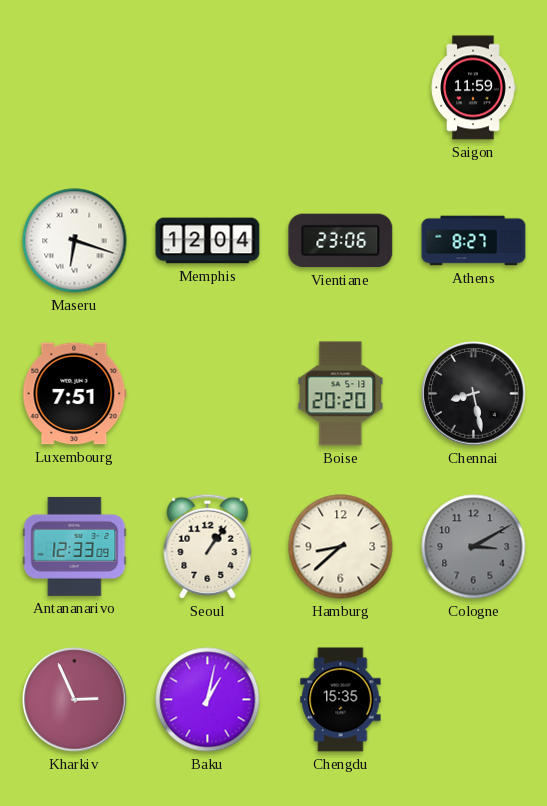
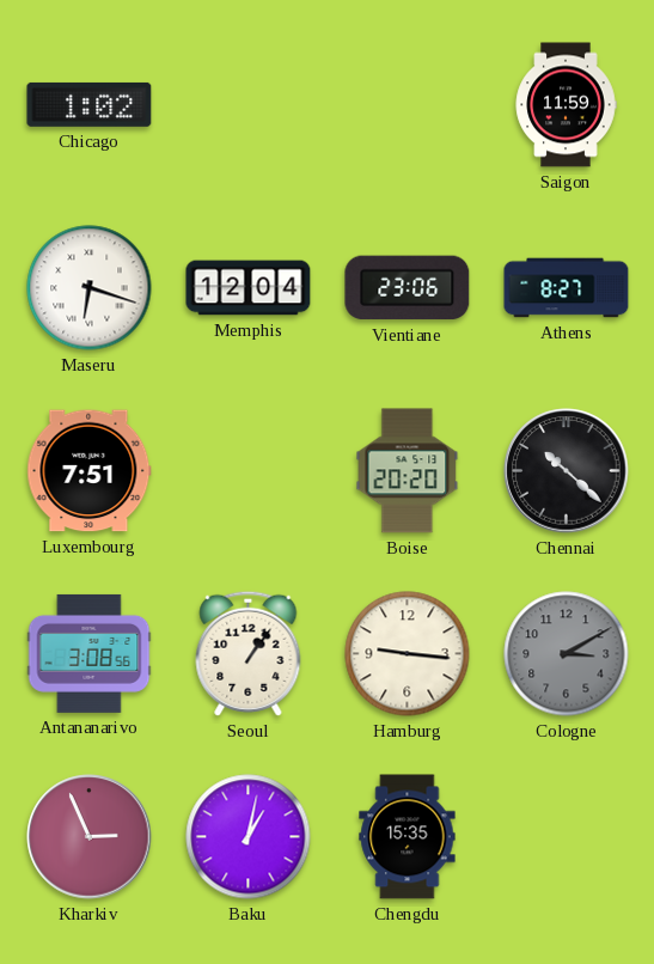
Chicago: none -> 1:02 (90, 104)
Chennai: 8:28 -> 10:22 (567, 471)
Antananarivo: 12:33 -> 3:08 (90, 653)
Hamburg: 8:38 -> 9:16 (408, 654)
